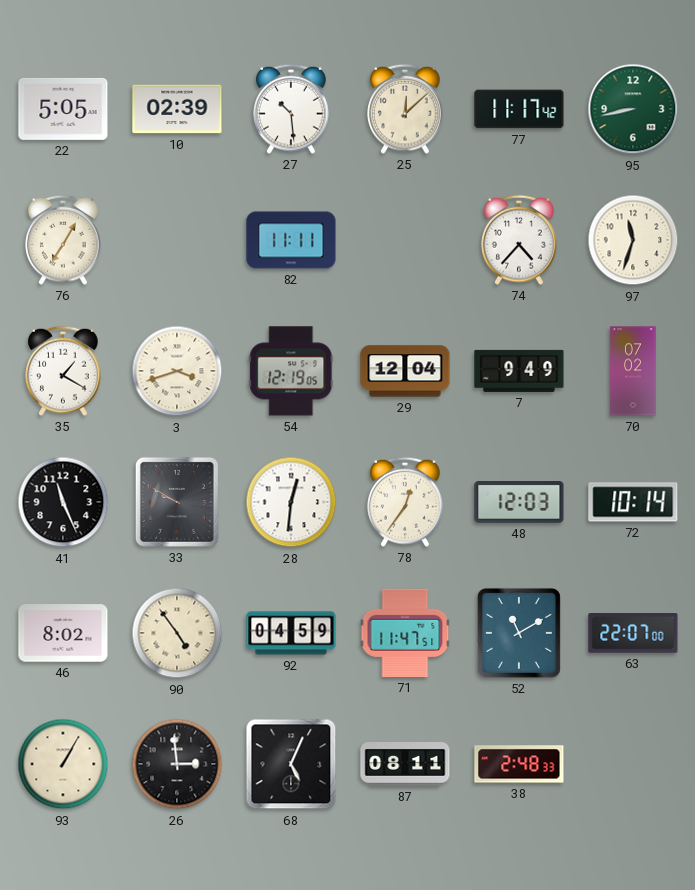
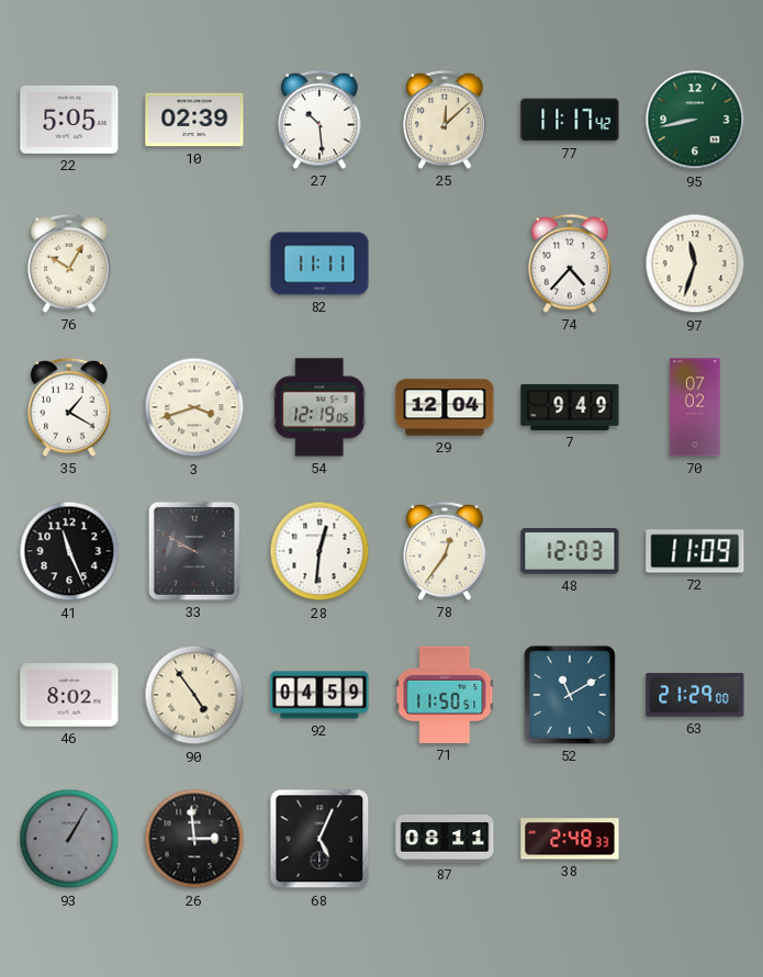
76: 7:05 -> 10:05 (69, 263)
72: 10:14 -> 11:09 (695, 551)
71: 11:47 -> 11:50 (445, 695)
63: 22:07 -> 21:29 (695, 696)
93 dial: cream -> grey (69, 839)
